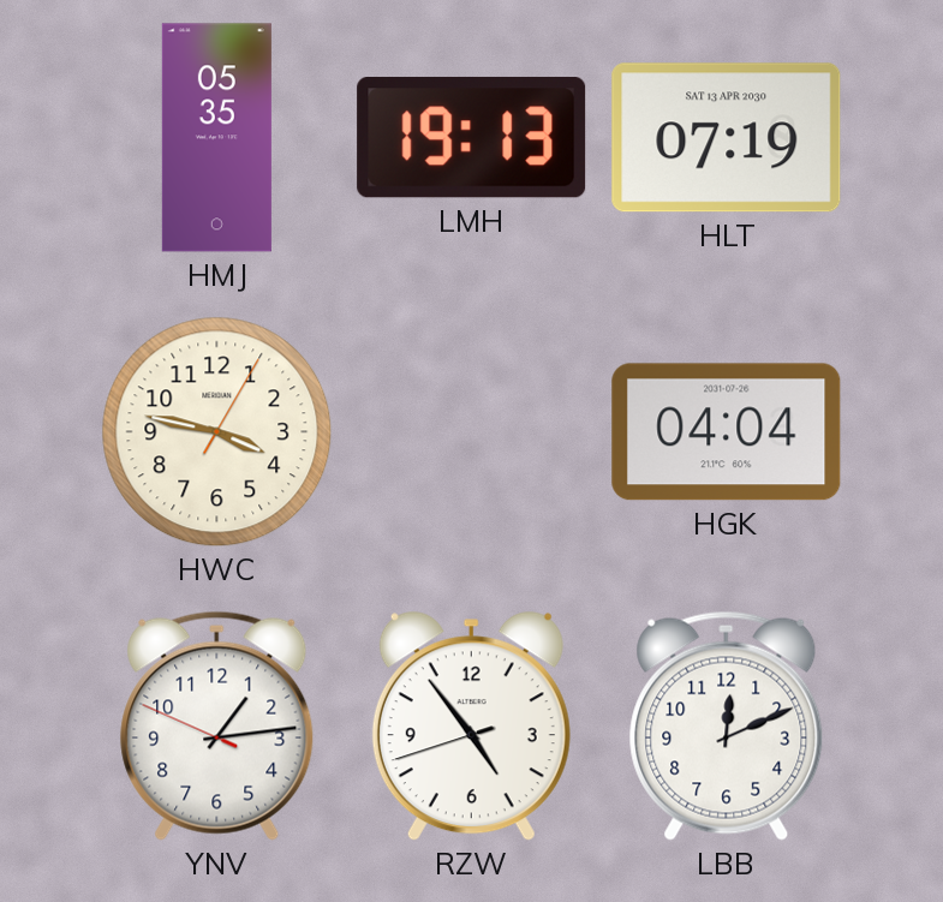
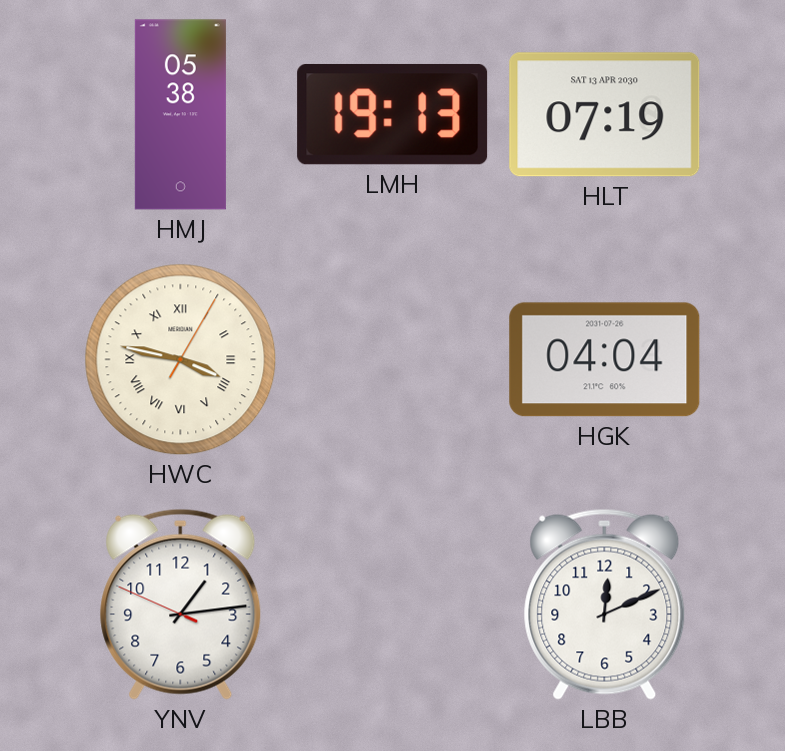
HMJ: 05:35 -> 05:38 (180, 115)
HWC numerals: Arabic -> Roman (181, 360)
RZW: 4:53 -> none (471, 727)
